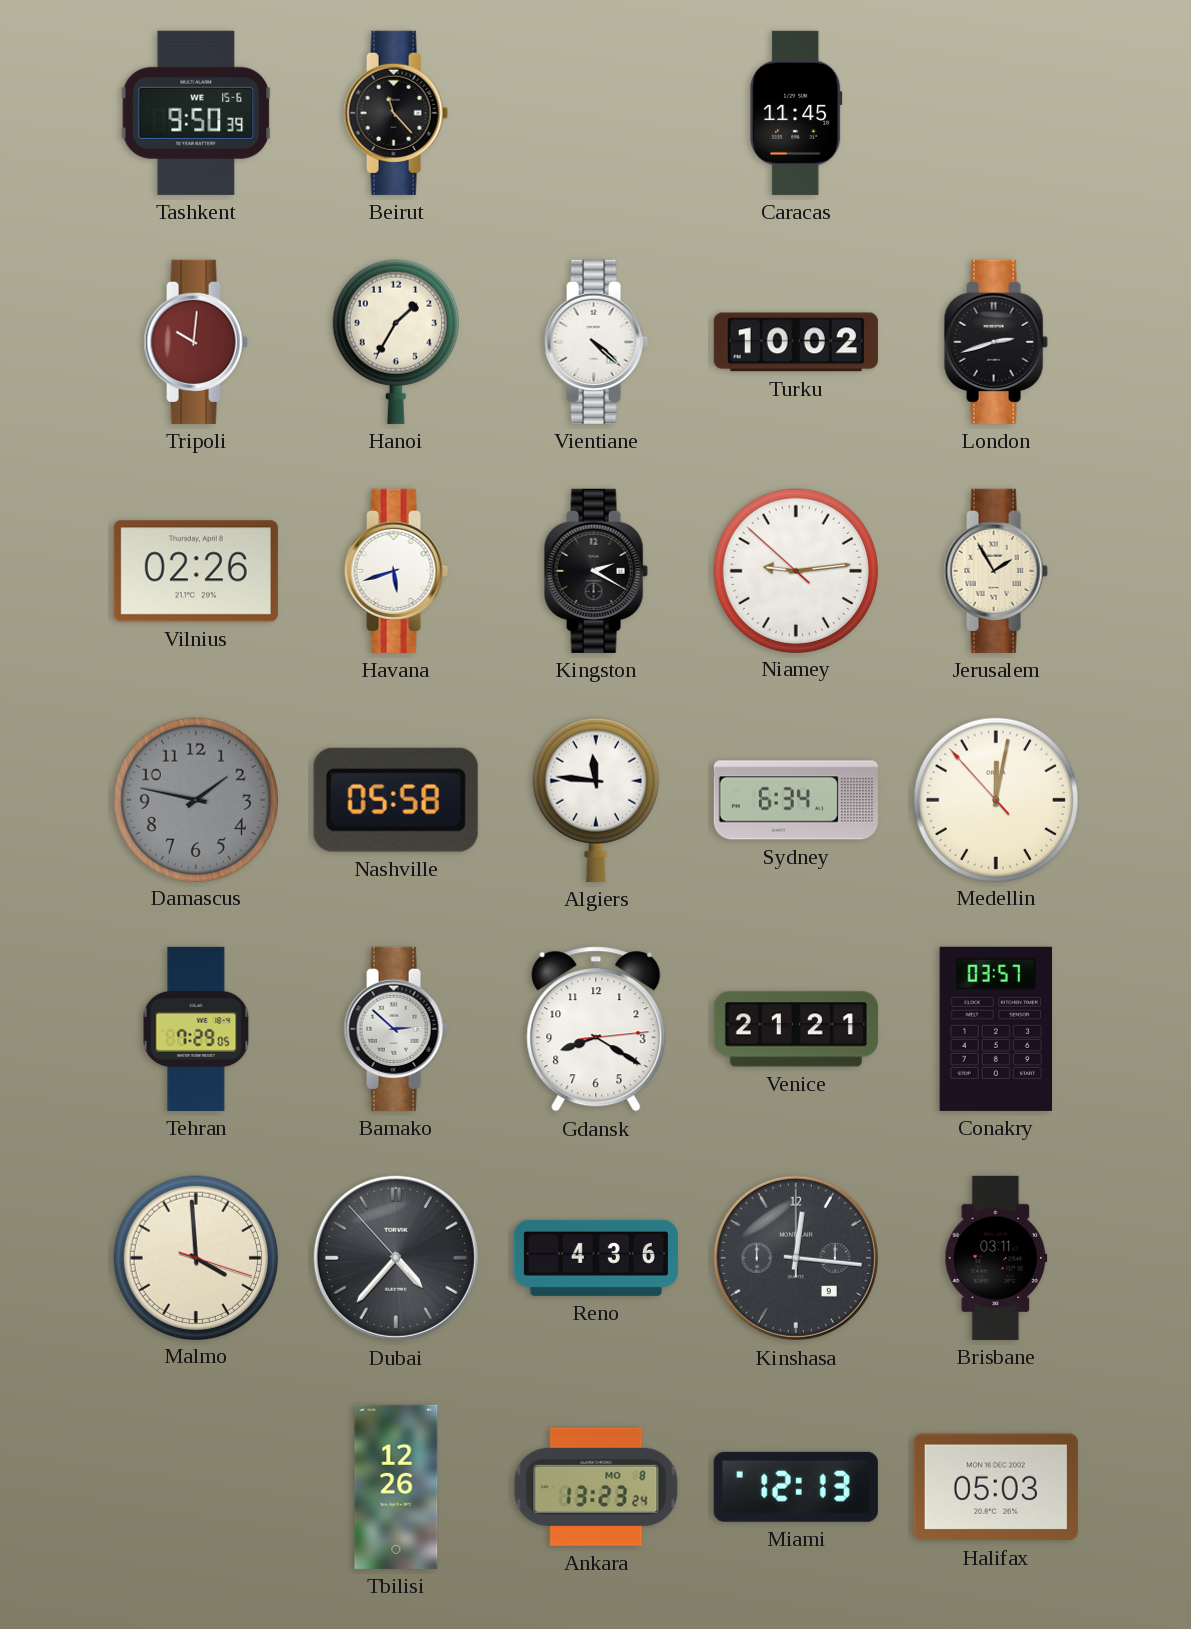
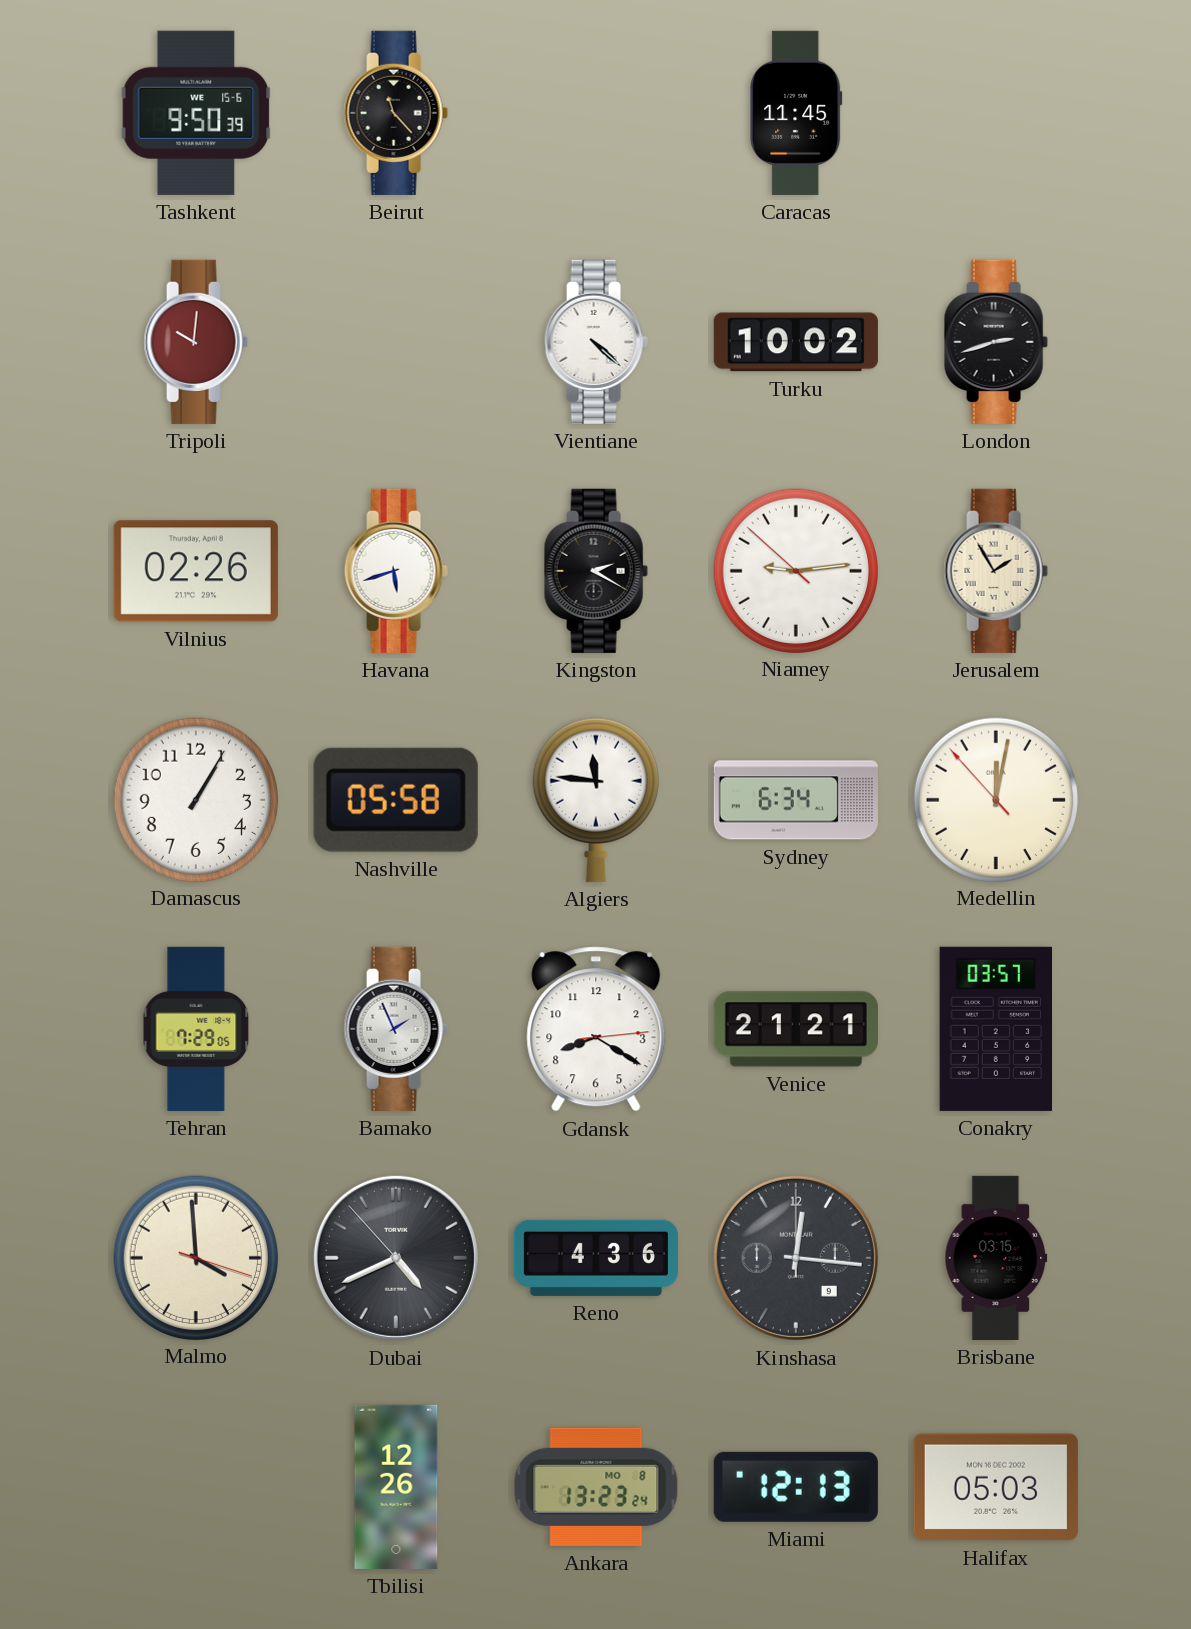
Hanoi: 1:35 -> none (396, 342)
Damascus: 1:47 -> 1:05 (195, 799)
Damascus dial: grey -> white (195, 799)
Bamako: 2:52 -> 1:56 (396, 1029)
Dubai: 4:36 -> 4:40 (396, 1258)
Brisbane: 03:11 -> 03:15 (996, 1258)
